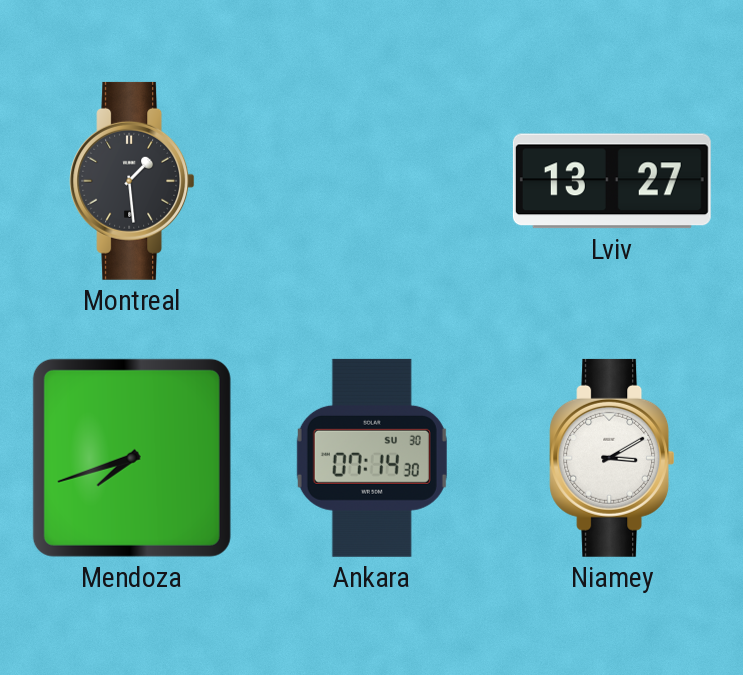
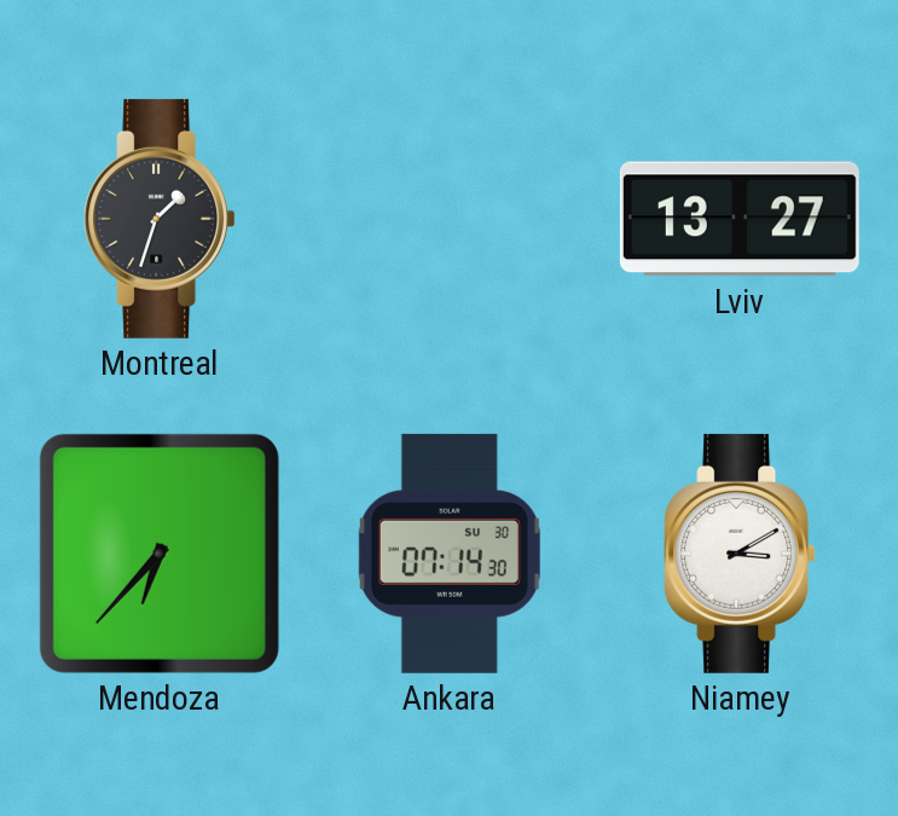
Montreal: 1:29 -> 1:33 (160, 219)
Mendoza: 7:42 -> 6:37 (160, 554)
